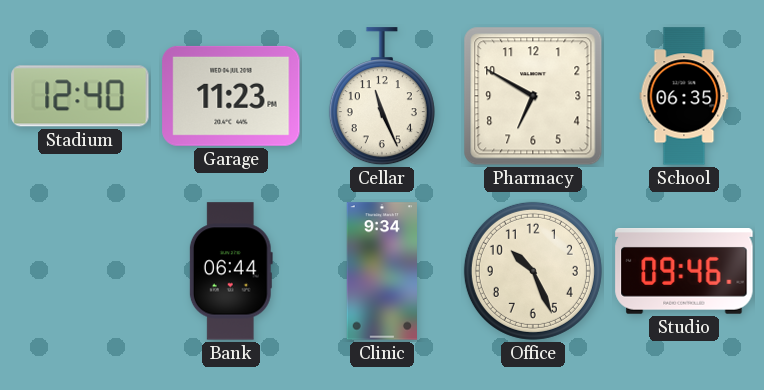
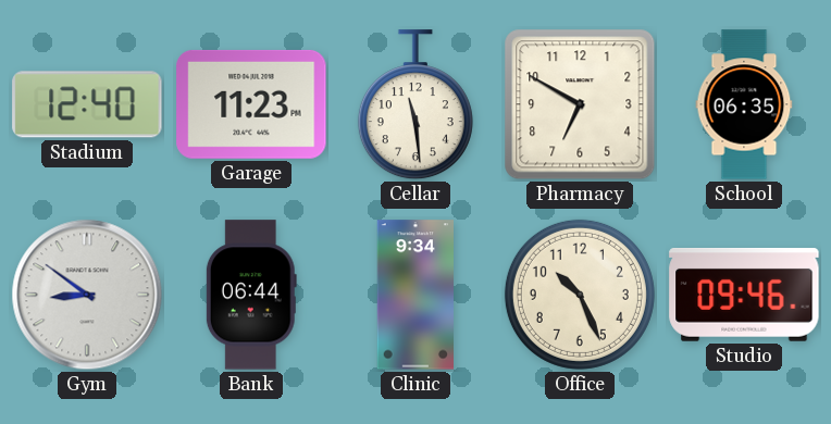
Cellar: 11:26 -> 11:29 (415, 105)
Gym: none -> 8:51 (87, 295)
